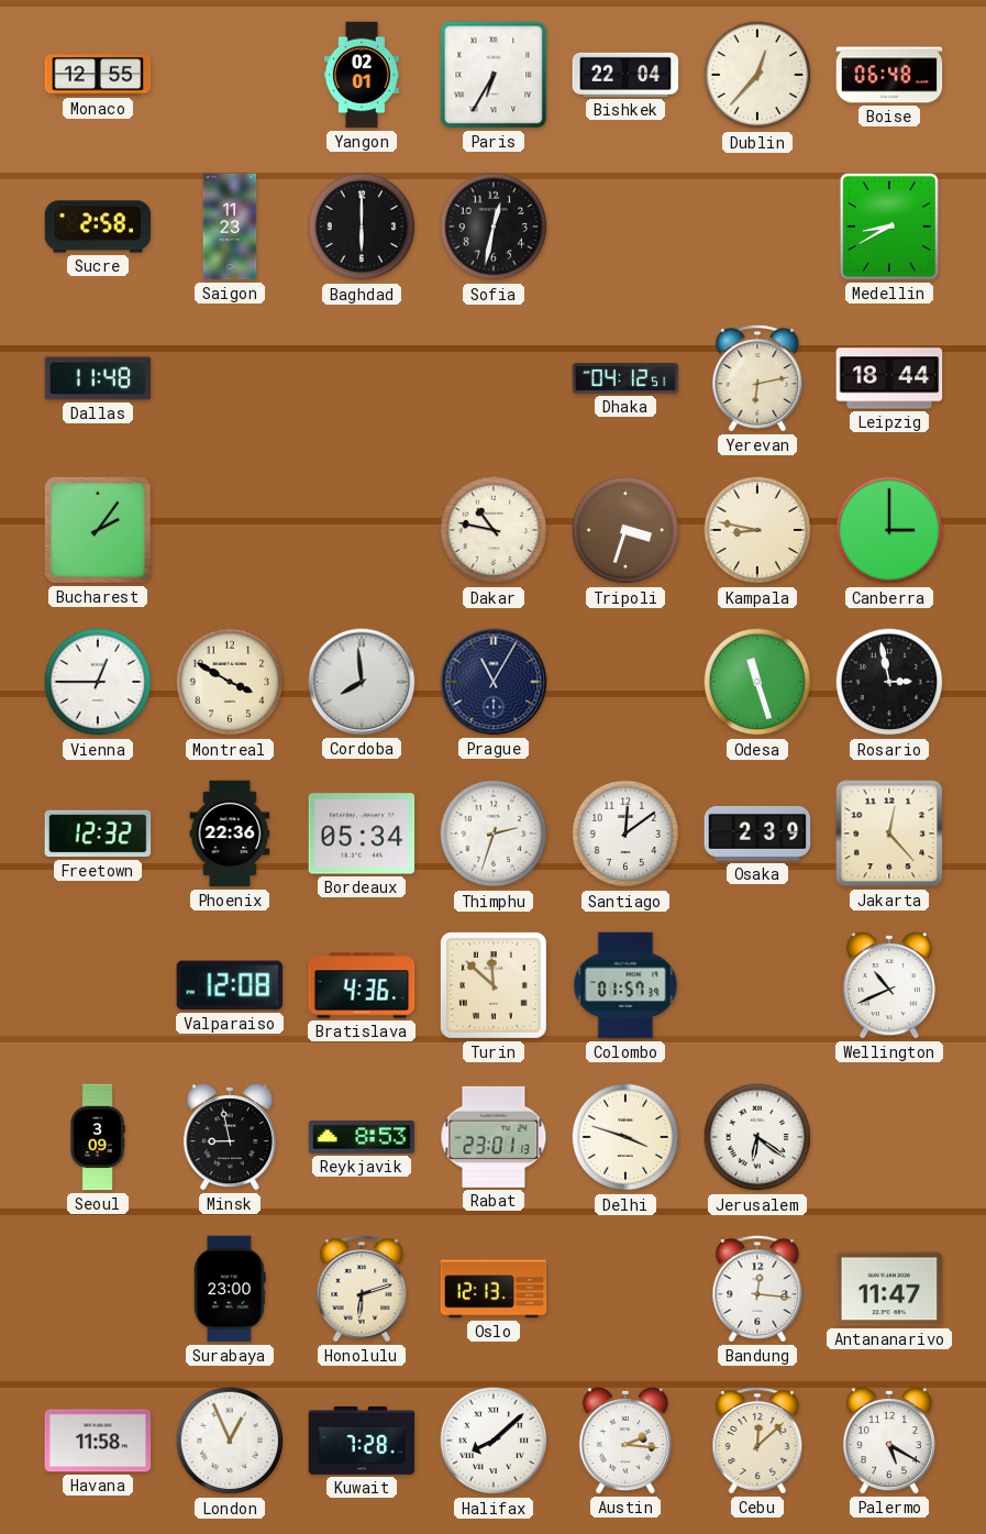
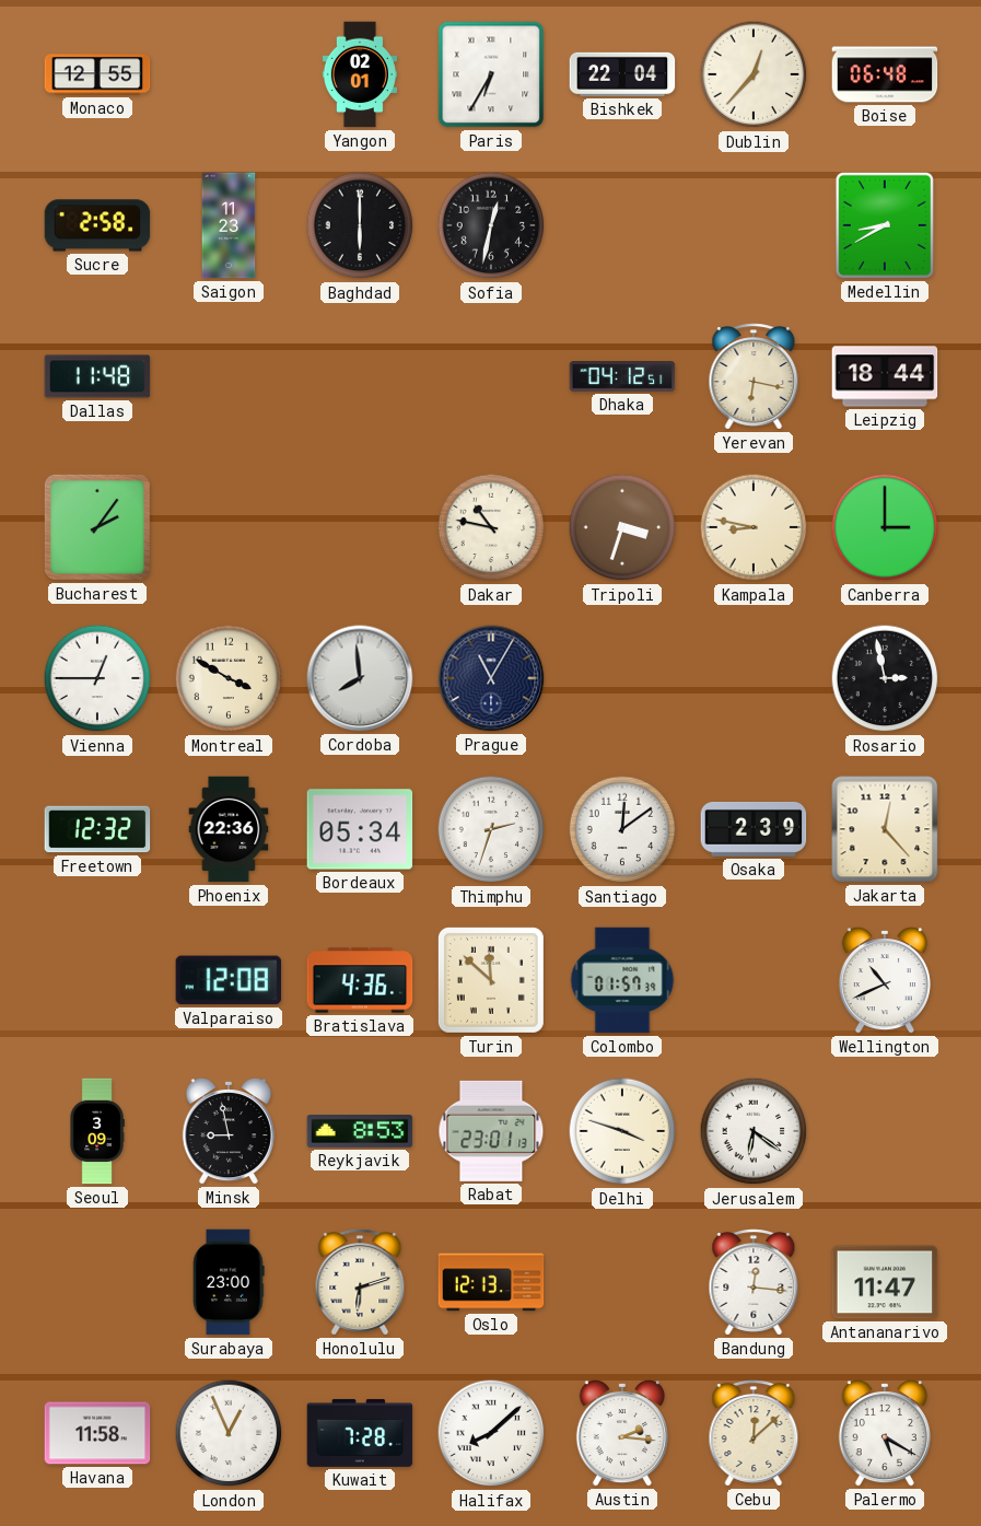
Yerevan: 6:13 -> 6:17 (754, 376)
Odesa: 11:27 -> none (757, 682)
